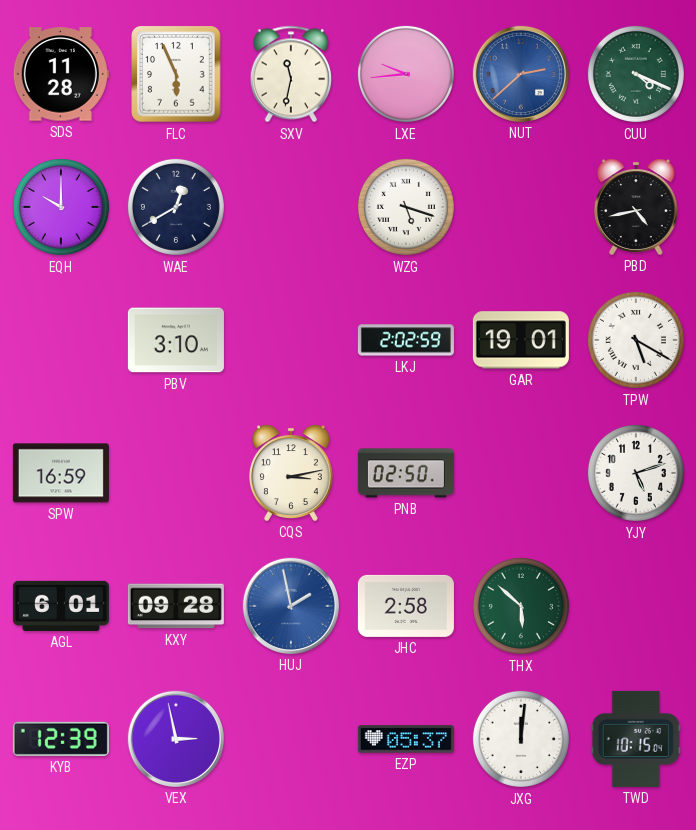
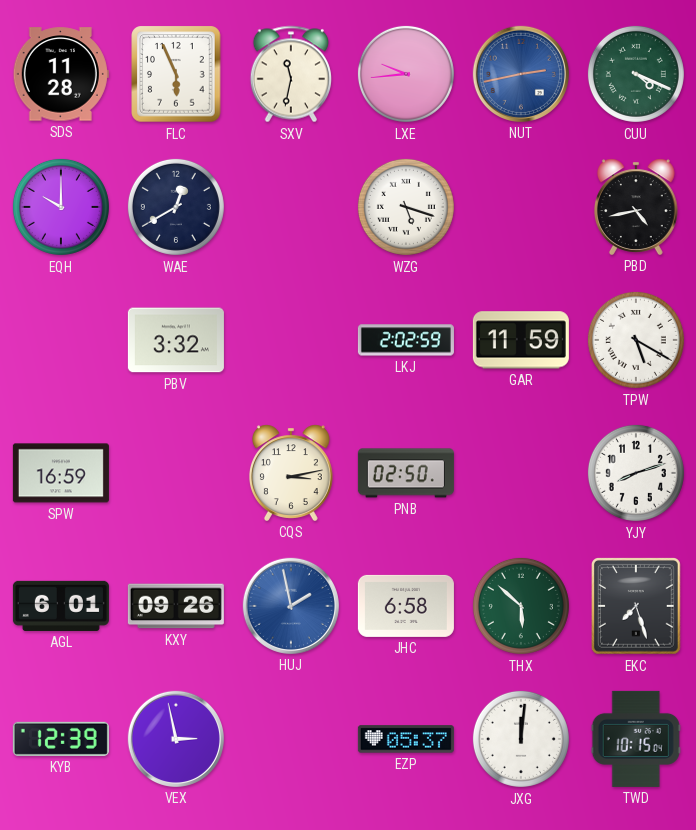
NUT: 2:38 -> 2:43 (521, 74)
PBV: 3:10 -> 3:32 (176, 340)
GAR: 19:01 -> 11:59 (521, 340)
YJY: 5:12 -> 8:12 (636, 473)
KXY: 09:28 -> 09:26 (176, 606)
JHC: 2:58 -> 6:58 (406, 606)
EKC: none -> 7:27 (637, 607)
